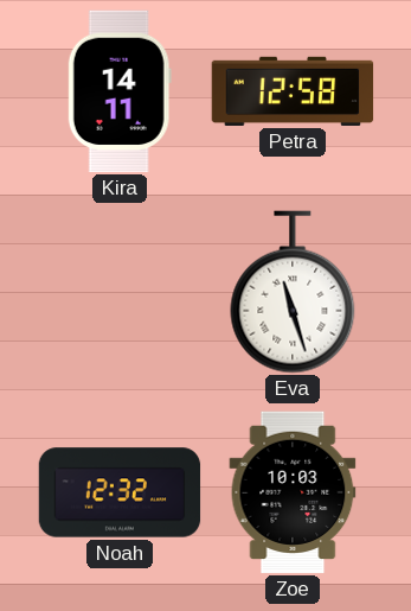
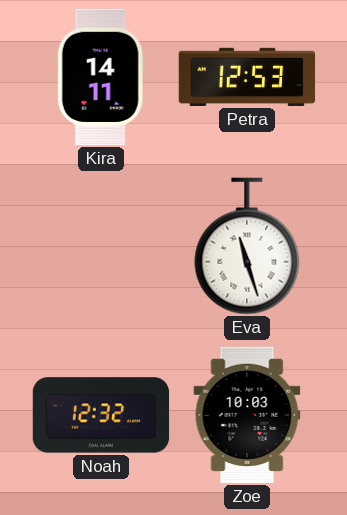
Petra: 12:58 -> 12:53 (247, 77)
